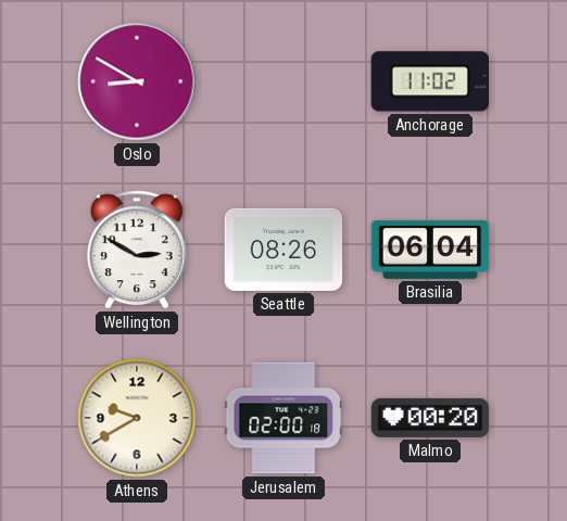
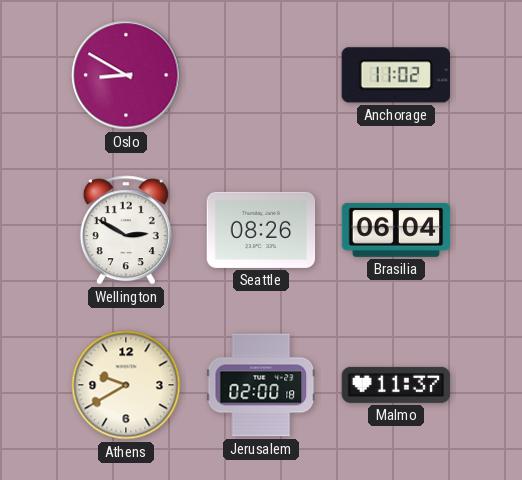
Malmo: 00:20 -> 11:37 (396, 385)
